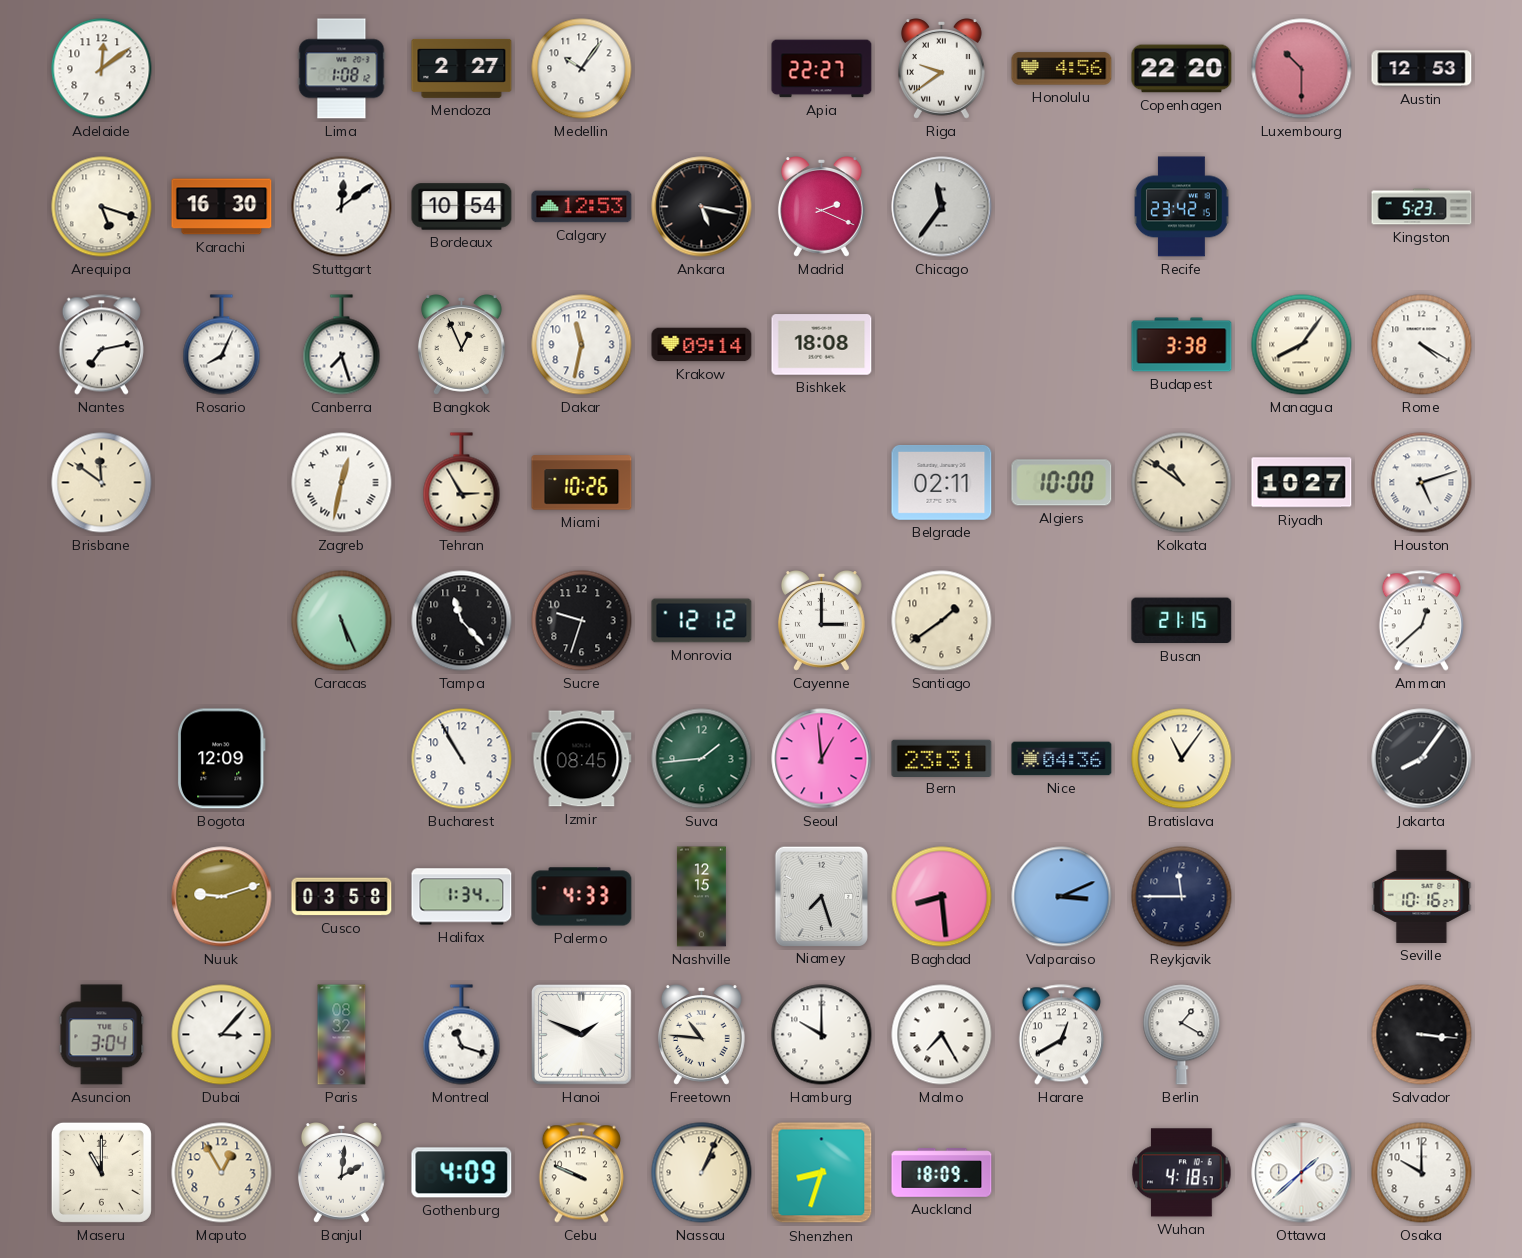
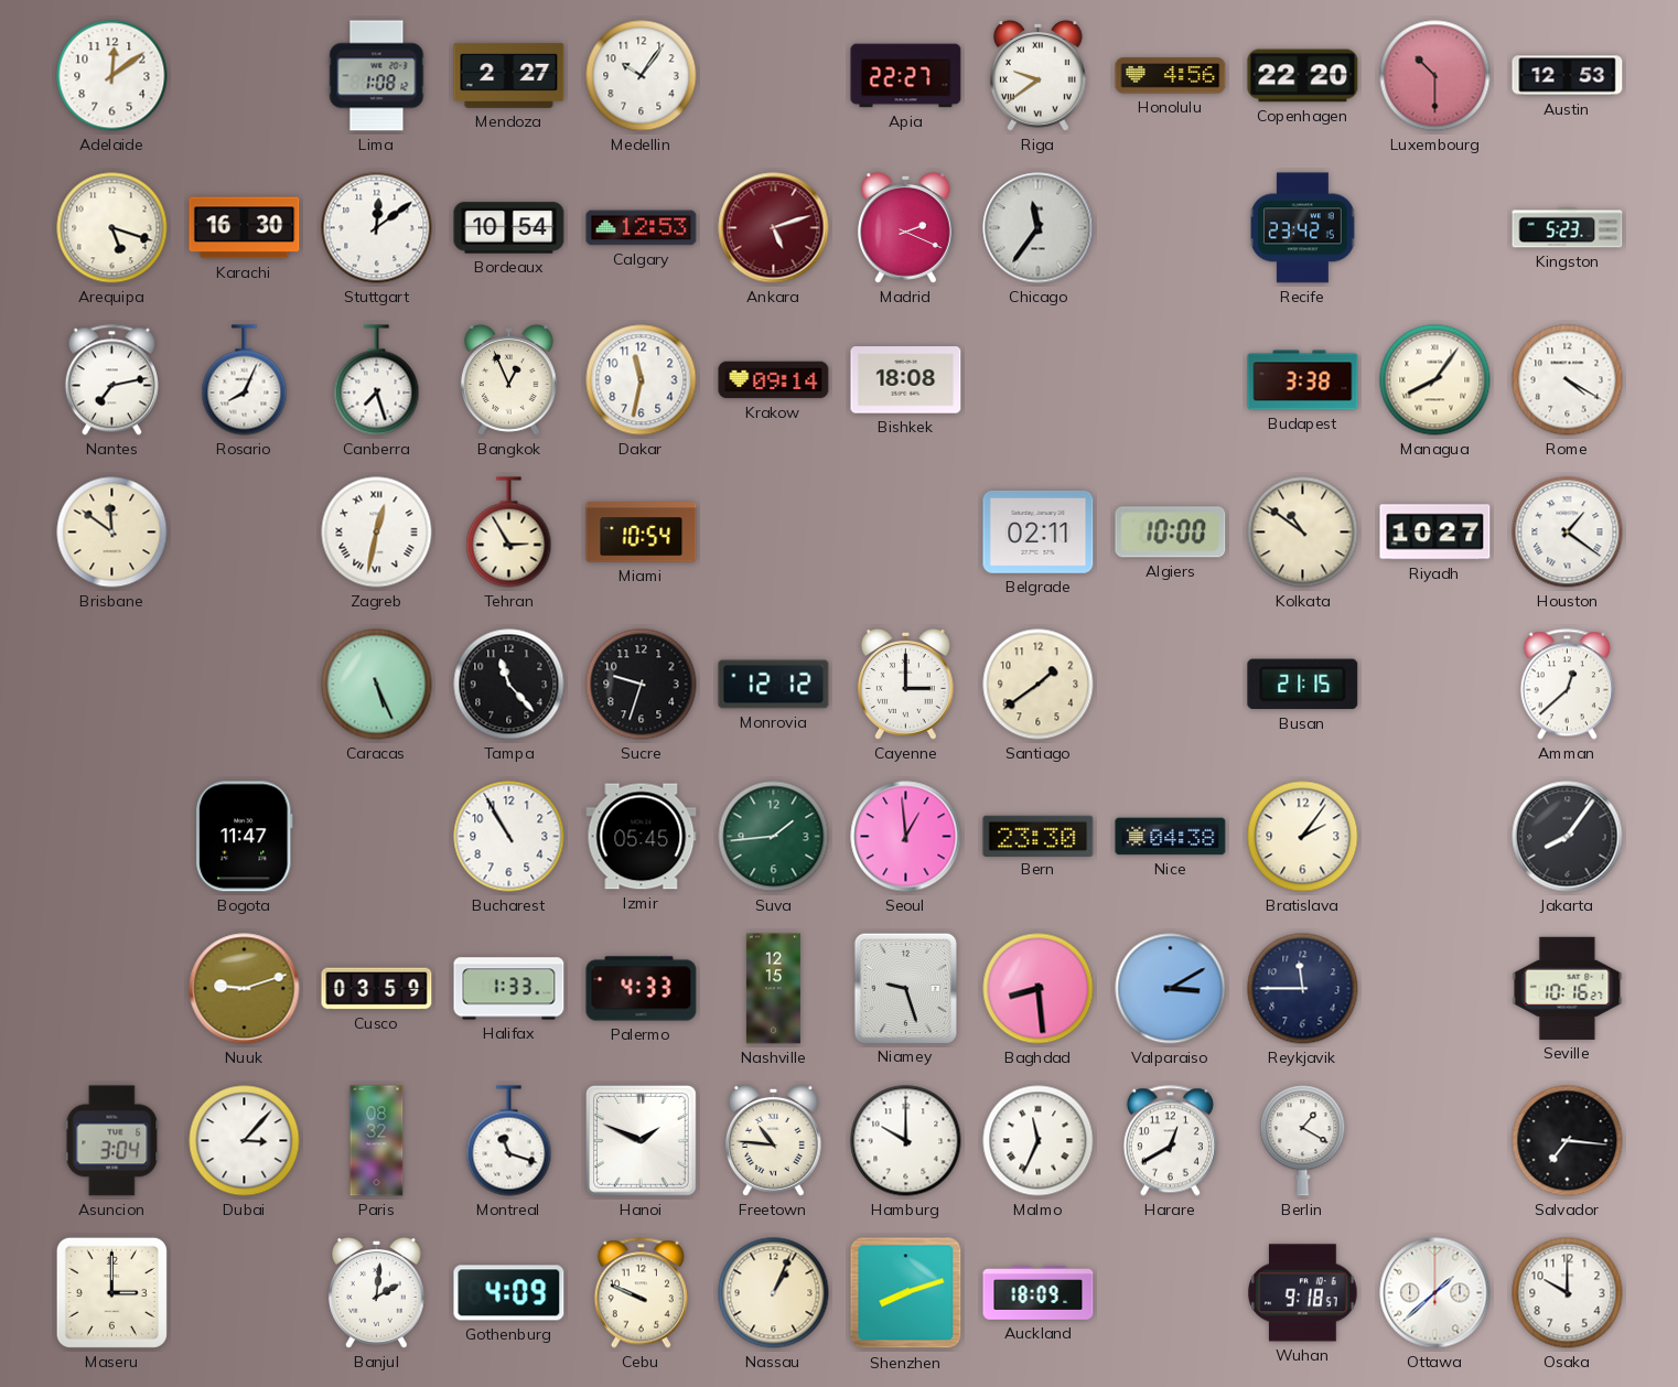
Ankara: 5:17 -> 5:12 (774, 228)
Ankara dial: black -> burgundy (774, 228)
Miami: 10:26 -> 10:54 (642, 533)
Houston: 5:12 -> 1:21 (1568, 533)
Bogota: 12:09 -> 11:47 (244, 837)
Izmir: 08:45 -> 05:45 (642, 837)
Bern: 23:31 -> 23:30 (1039, 836)
Nice: 04:36 -> 04:38 (1171, 837)
Bratislava: 11:06 -> 2:06 (1303, 837)
Cusco: 03:58 -> 03:59 (377, 989)
Halifax: 1:34 -> 1:33 (509, 989)
Niamey: 7:27 -> 9:27 (905, 988)
Valparaiso: 3:11 -> 3:10 (1171, 989)
Malmo: 7:25 -> 11:34 (1039, 1141)
Salvador: 3:16 -> 7:16 (1568, 1141)
Maseru: 11:00 -> 3:00 (111, 1292)
Maputo: 12:55 -> none (222, 1173)
Shenzhen: 8:33 -> 8:12 (906, 1293)
Wuhan: 4:18 -> 9:18 (1303, 1293)
